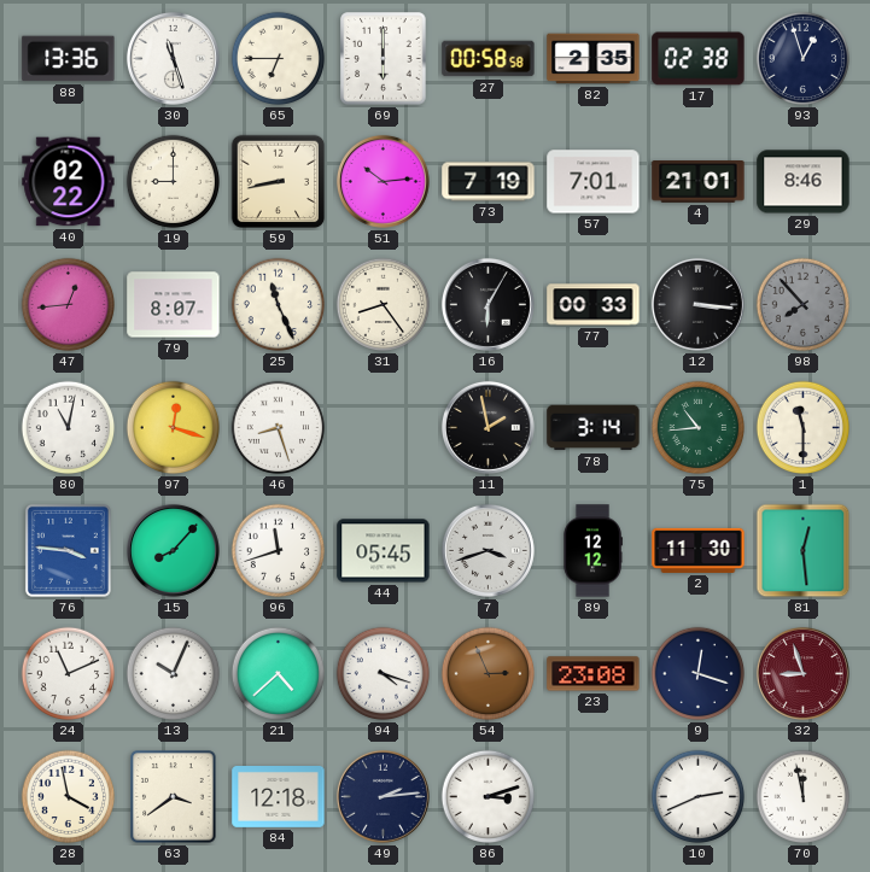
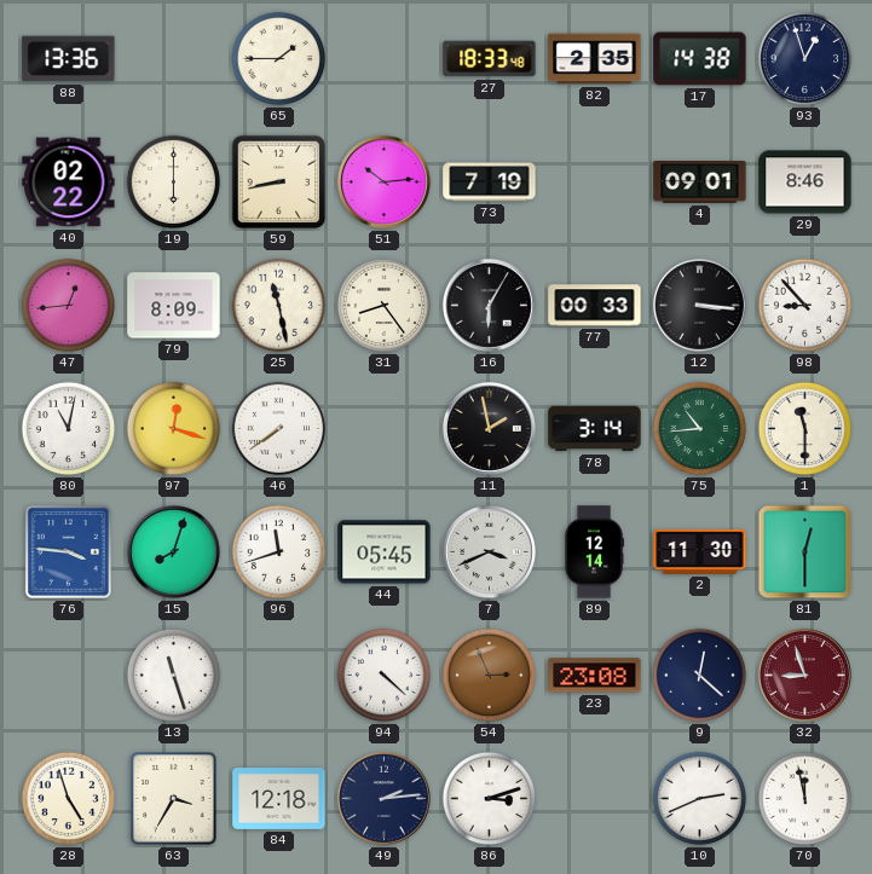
30: 11:27 -> none (173, 58)
65: 6:45 -> 1:45 (279, 59)
69: 6:00 -> none (384, 59)
27: 00:58 -> 18:33 (490, 59)
17: 02:38 -> 14:38 (700, 59)
19: 9:00 -> 6:00 (174, 183)
57: 7:01 -> none (594, 182)
4: 21:01 -> 09:01 (700, 183)
79: 8:07 -> 8:09 (174, 306)
25: 11:26 -> 11:28 (279, 306)
98: 7:53 -> 8:53 (805, 306)
98 dial: grey -> white (805, 306)
46: 8:27 -> 7:39 (279, 429)
15: 8:07 -> 8:03 (173, 551)
7: 3:42 -> 3:41 (489, 551)
89: 12:12 -> 12:14 (594, 552)
81: 12:29 -> 12:30 (805, 552)
24: 11:11 -> none (69, 674)
13: 10:04 -> 11:27 (174, 676)
21: 4:38 -> none (279, 674)
94: 4:18 -> 4:22 (385, 676)
9: 12:18 -> 12:22 (700, 676)
28: 3:58 -> 4:57 (69, 799)
63: 3:39 -> 3:35 (174, 799)
